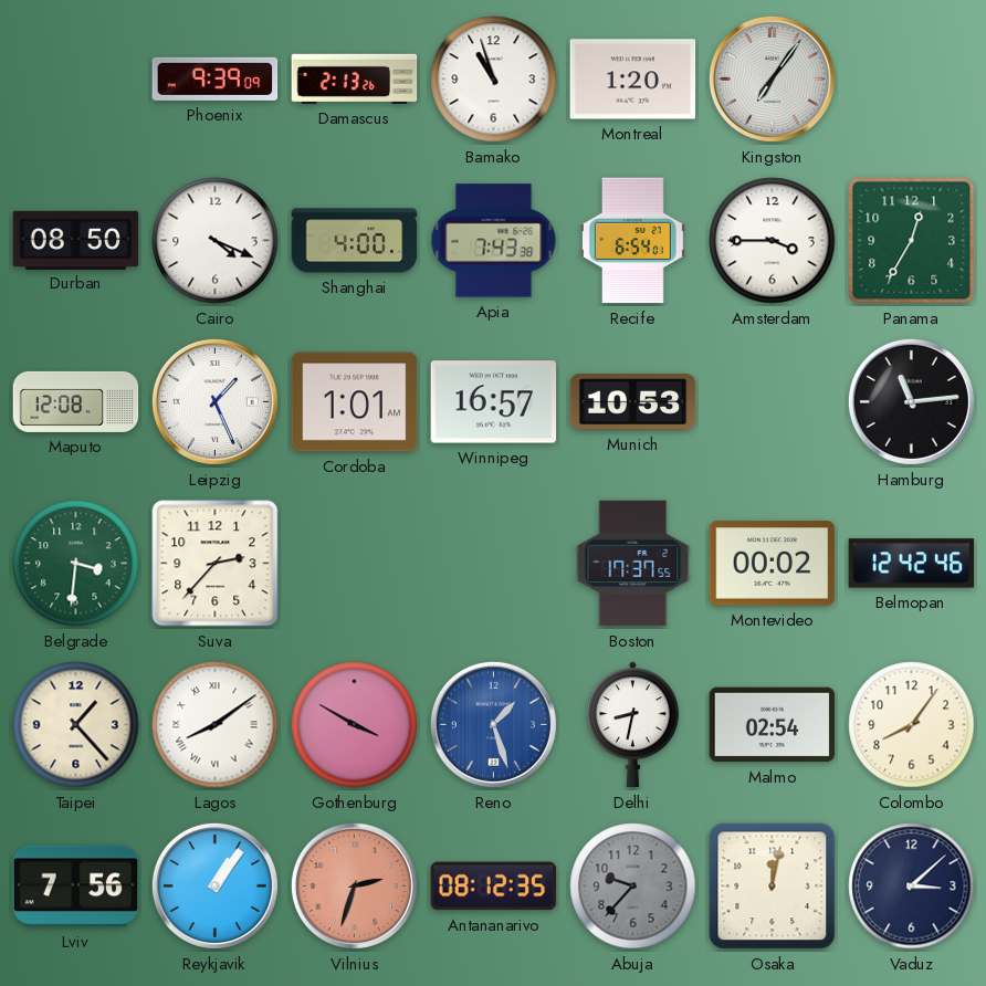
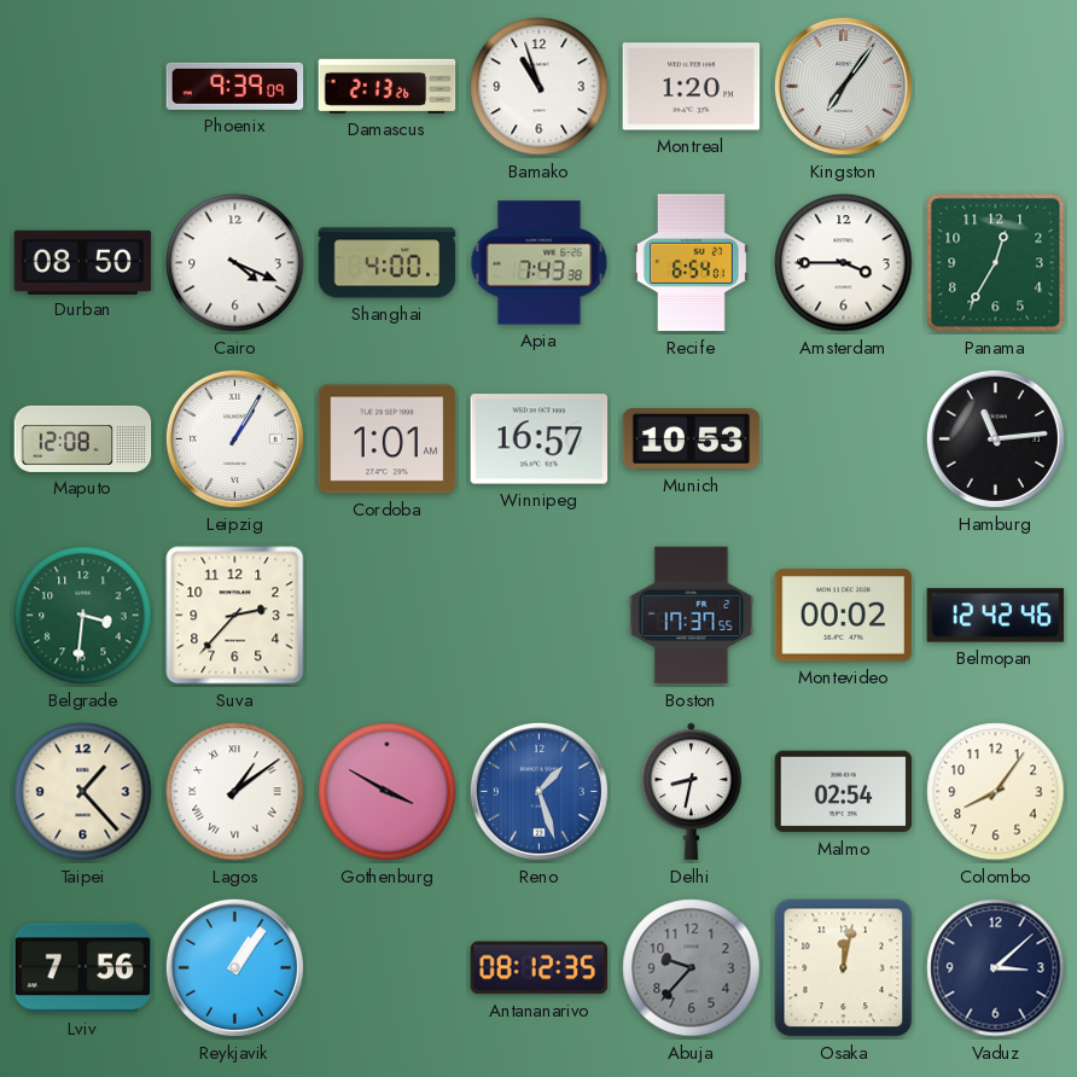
Leipzig: 1:26 -> 1:05 (234, 438)
Lagos: 8:09 -> 1:09 (235, 792)
Vilnius: 2:33 -> none (354, 885)
